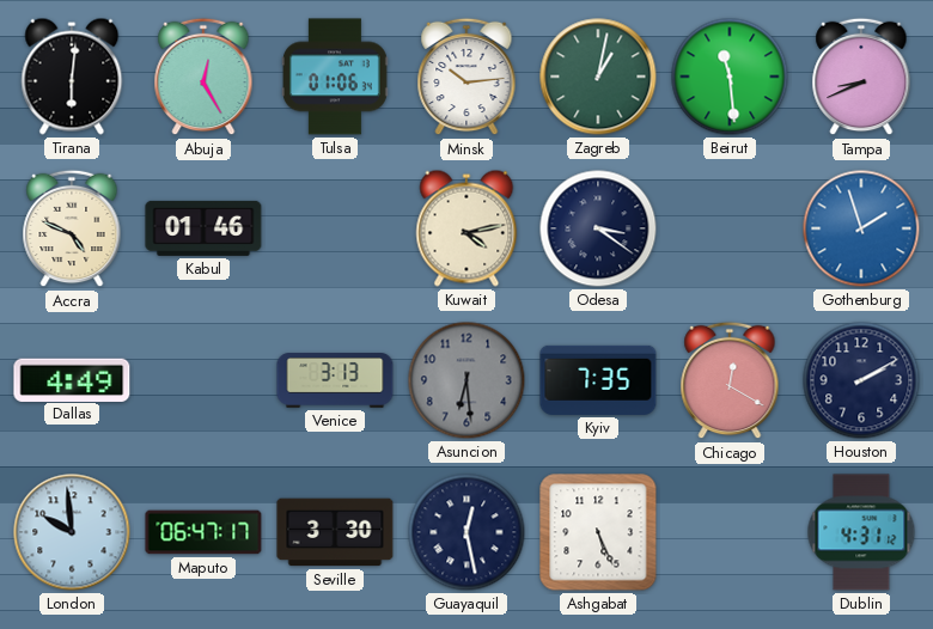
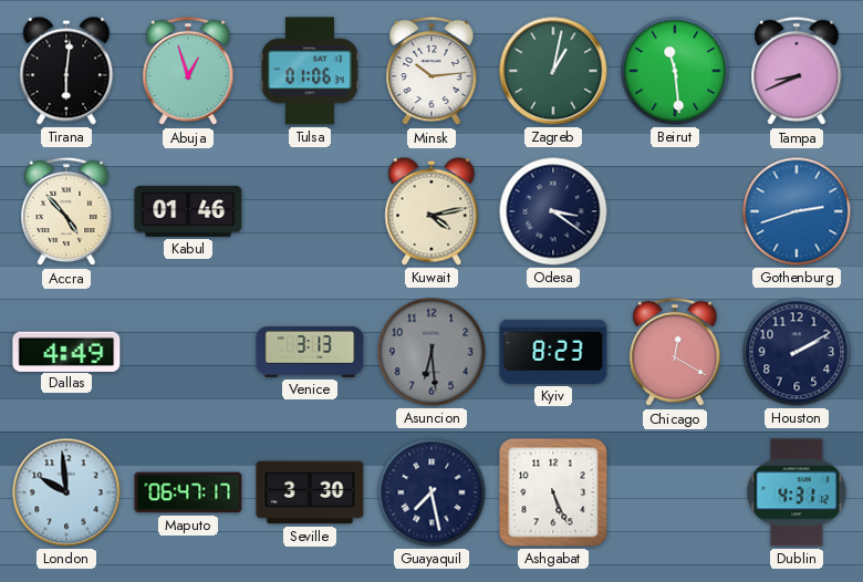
Abuja: 12:25 -> 12:57 (188, 71)
Accra: 4:49 -> 4:53 (66, 211)
Gothenburg: 1:57 -> 2:42 (797, 211)
Kyiv: 7:35 -> 8:23 (553, 352)
Guayaquil: 12:28 -> 7:28 (431, 492)
